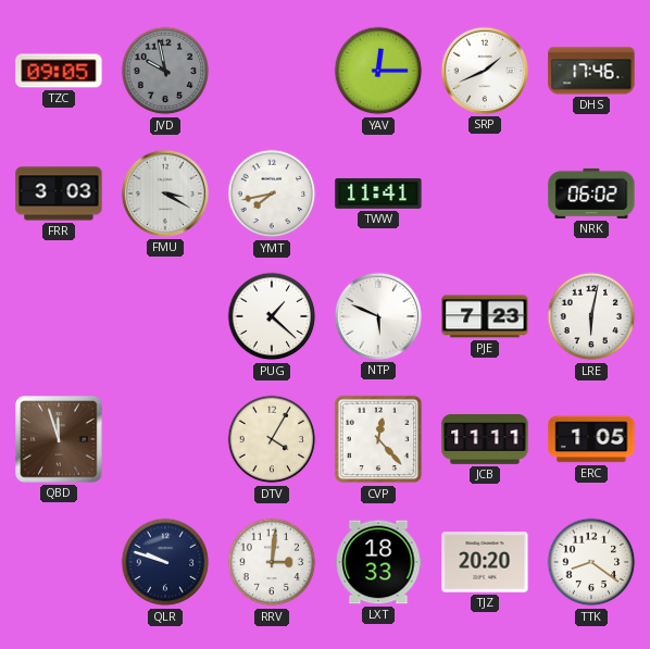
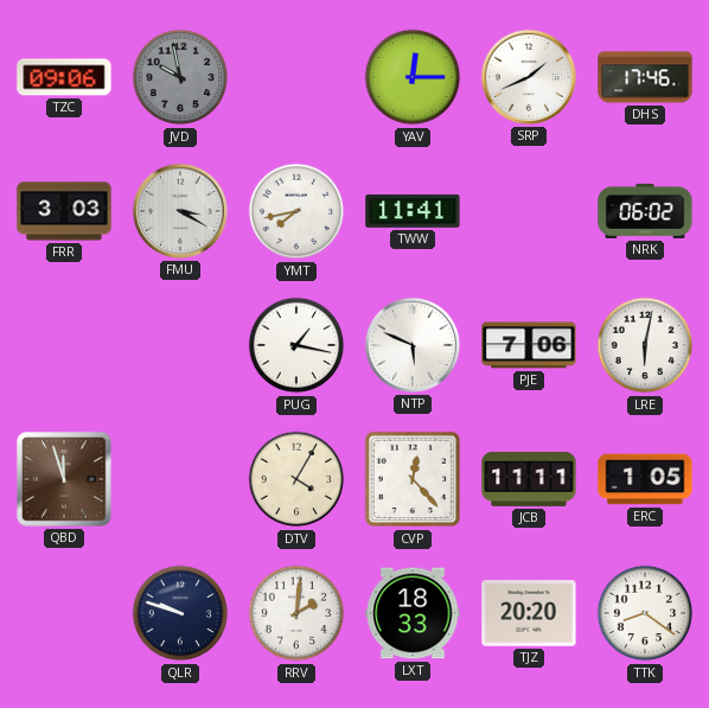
TZC: 09:05 -> 09:06 (64, 77)
PUG: 1:22 -> 1:17 (296, 345)
PJE: 7:23 -> 7:06 (529, 345)
RRV: 3:01 -> 2:01 (296, 613)
